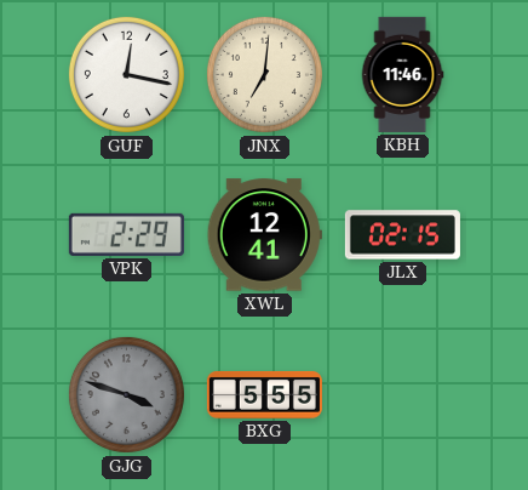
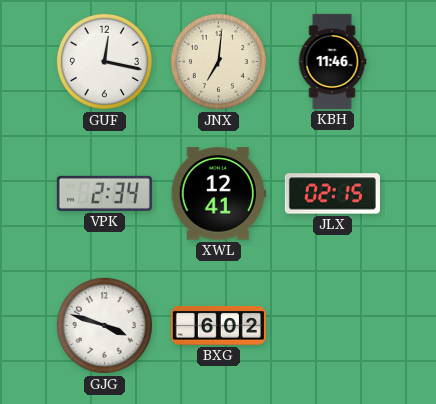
VPK: 2:29 -> 2:34 (104, 193)
GJG dial: grey -> white (104, 325)
BXG: 5:55 -> 6:02 (218, 325)
